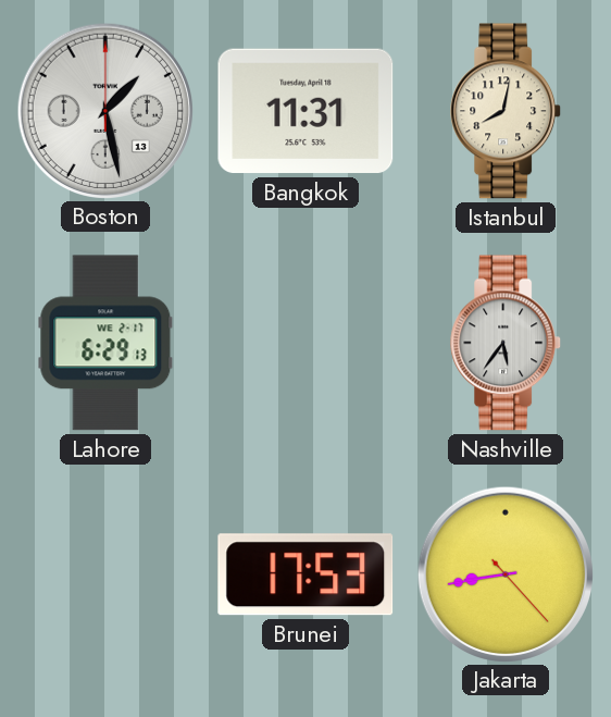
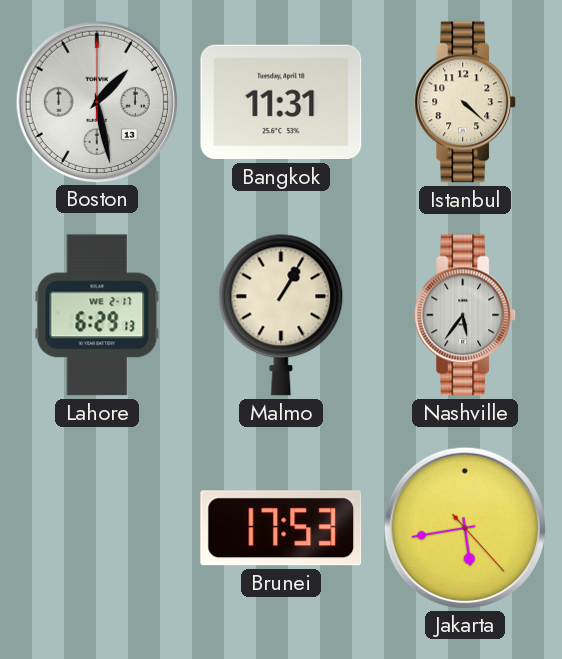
Istanbul: 8:02 -> 4:22 (466, 102)
Malmo: none -> 1:05 (281, 315)
Jakarta: 8:43 -> 5:43 (464, 527)
